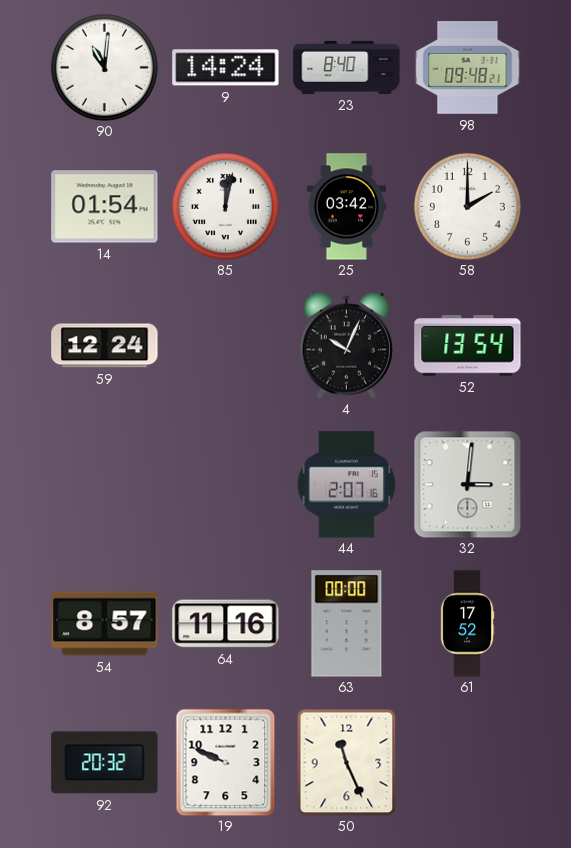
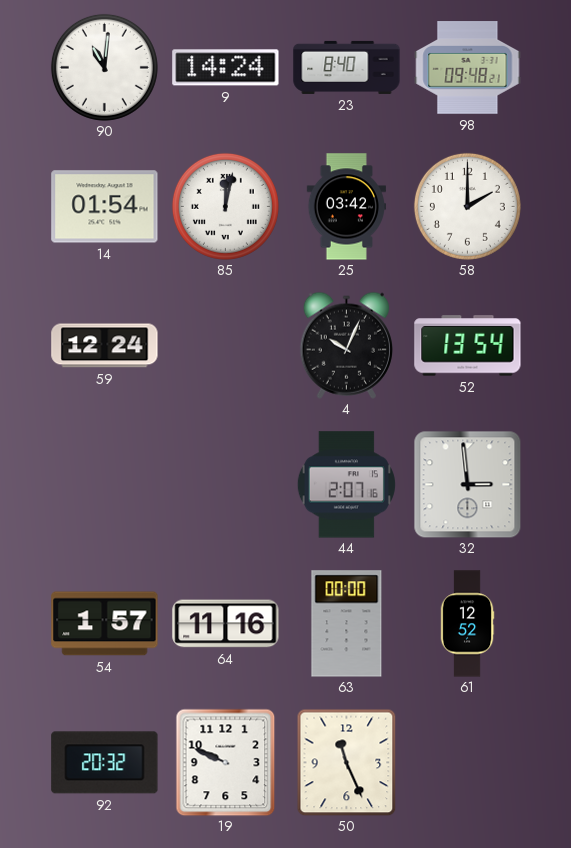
32: 3:01 -> 2:59 (467, 484)
54: 8:57 -> 1:57 (105, 624)
61: 17:52 -> 12:52 (467, 624)
